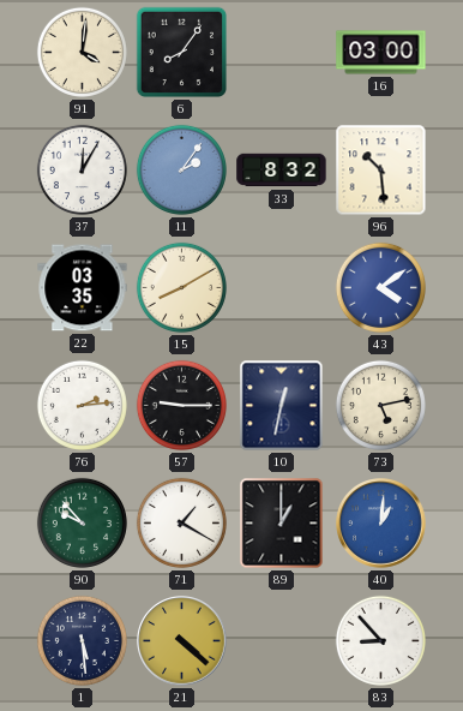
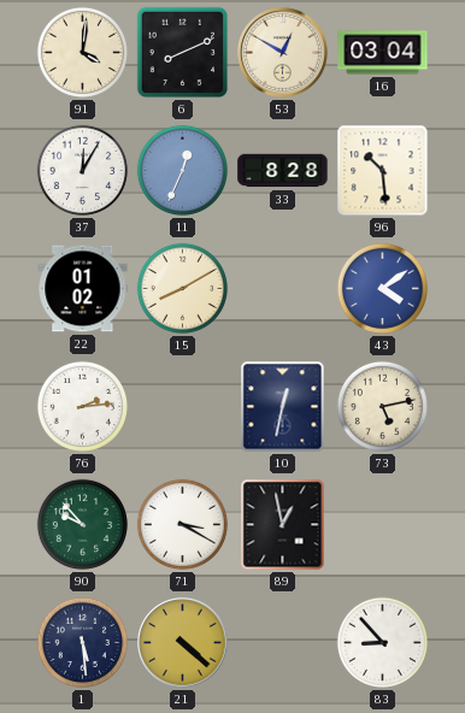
6: 8:06 -> 8:11 (183, 53)
53: none -> 12:50 (283, 53)
16: 03:00 -> 03:04 (383, 53)
11: 2:06 -> 12:34 (182, 170)
33: 8:32 -> 8:28 (283, 171)
22: 03:35 -> 01:02 (83, 289)
57: 9:15 -> none (181, 405)
71: 1:20 -> 3:20 (182, 524)
89: 1:00 -> 12:58 (283, 525)
40: 1:01 -> none (381, 524)
